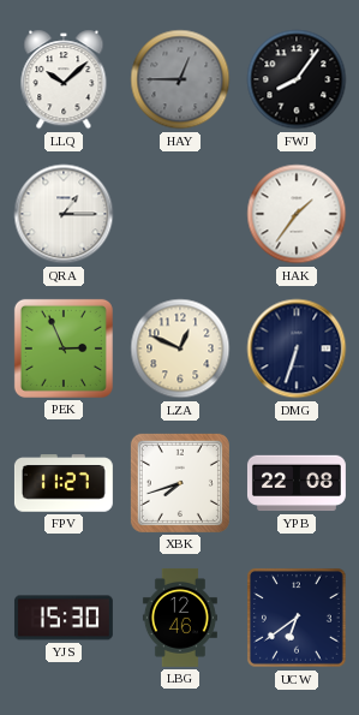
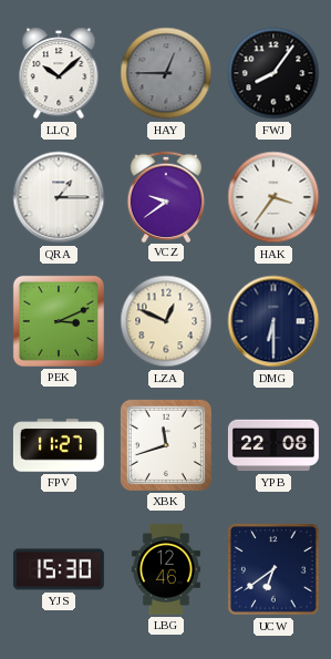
VCZ: none -> 9:39 (165, 196)
HAK: 1:36 -> 3:36 (273, 197)
PEK: 2:56 -> 3:11 (59, 321)
DMG: 6:33 -> 6:30 (273, 321)
XBK: 7:42 -> 11:42 (166, 445)
